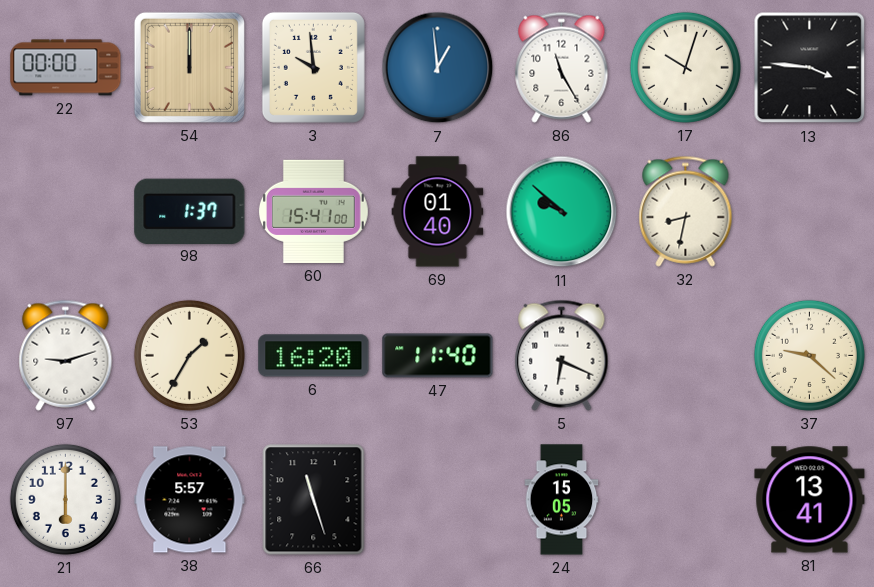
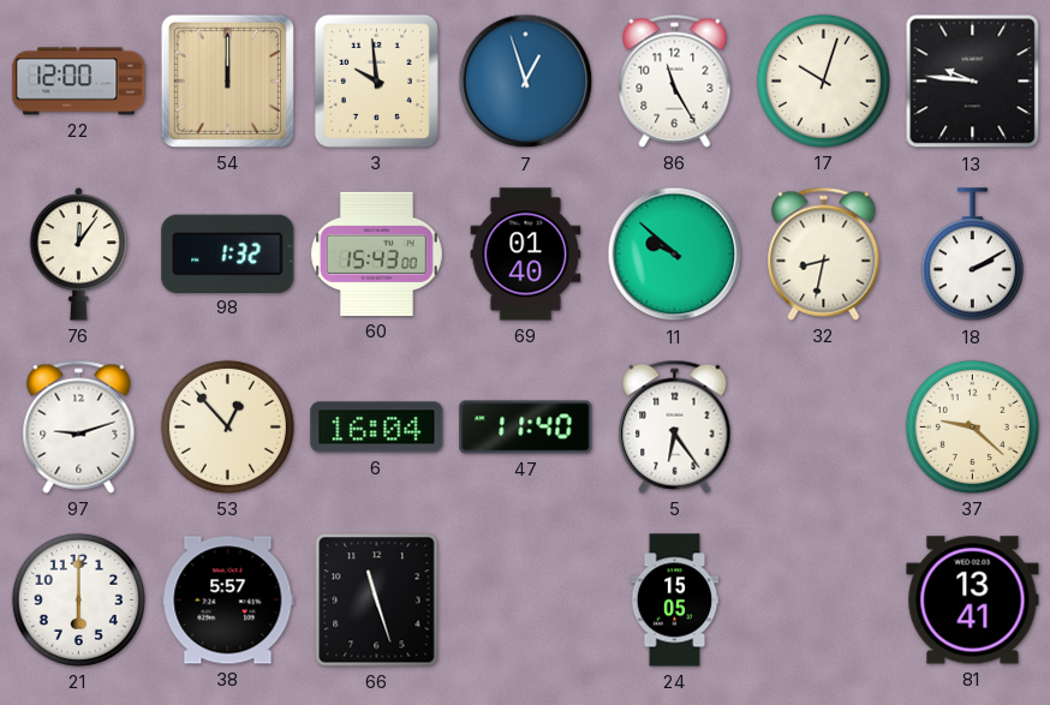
22: 00:00 -> 12:00 (79, 82)
7: 12:59 -> 12:57 (526, 82)
13: 3:46 -> 9:46 (973, 82)
76: none -> 12:06 (79, 255)
98: 1:37 -> 1:32 (228, 253)
60: 15:41 -> 15:43 (376, 253)
18: none -> 2:10 (972, 255)
53: 1:35 -> 12:53 (227, 426)
6: 16:20 -> 16:04 (377, 428)
5: 6:19 -> 6:24 (675, 426)
